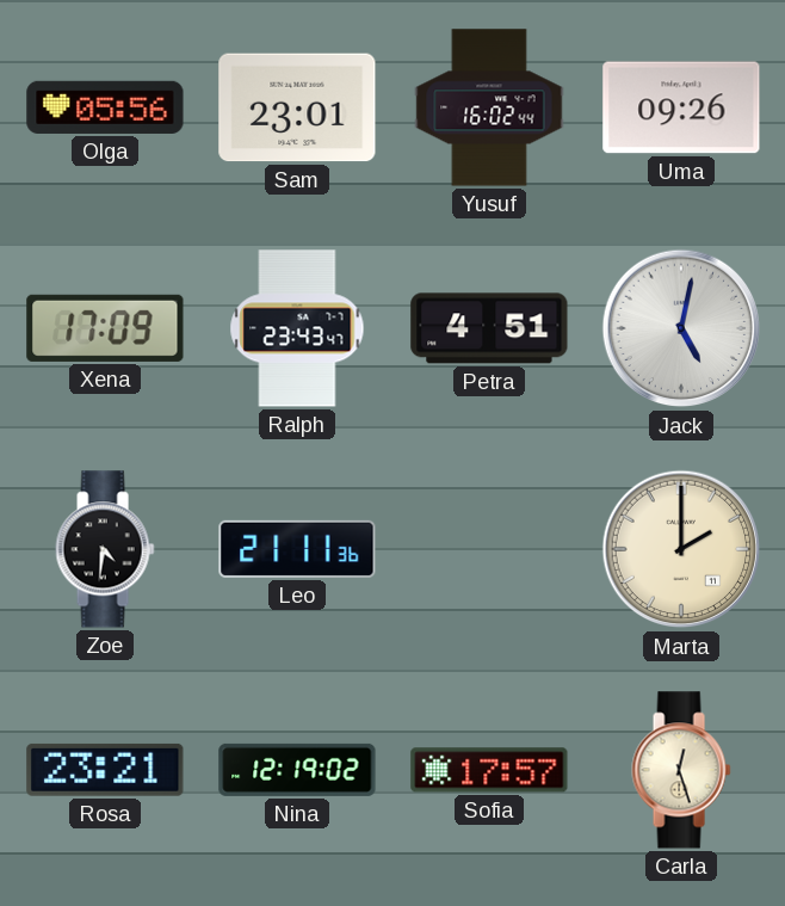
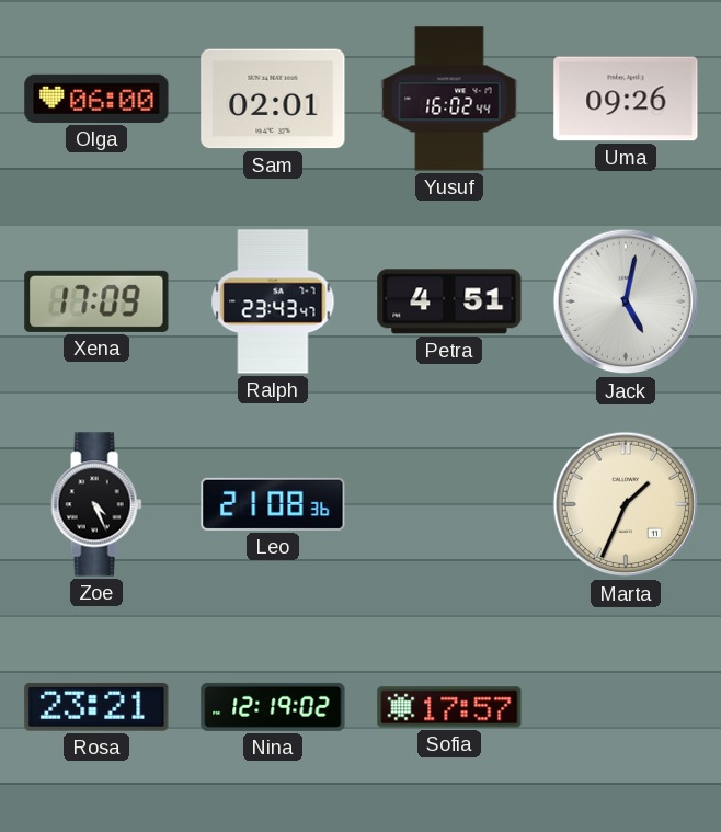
Olga: 05:56 -> 06:00 (96, 99)
Sam: 23:01 -> 02:01 (273, 99)
Zoe: 4:31 -> 4:26 (96, 504)
Leo: 21:11 -> 21:08 (273, 504)
Marta: 2:00 -> 1:34 (626, 504)
Carla: 12:27 -> none (681, 770)
